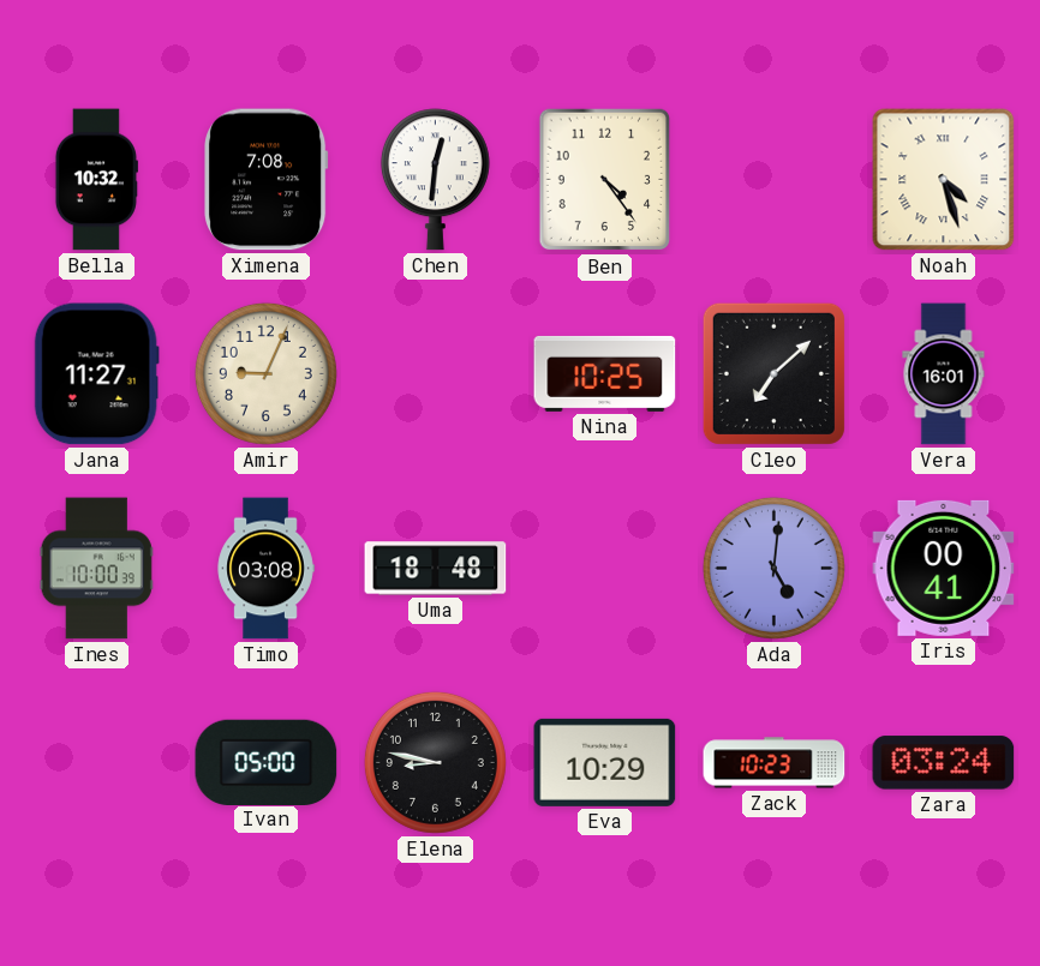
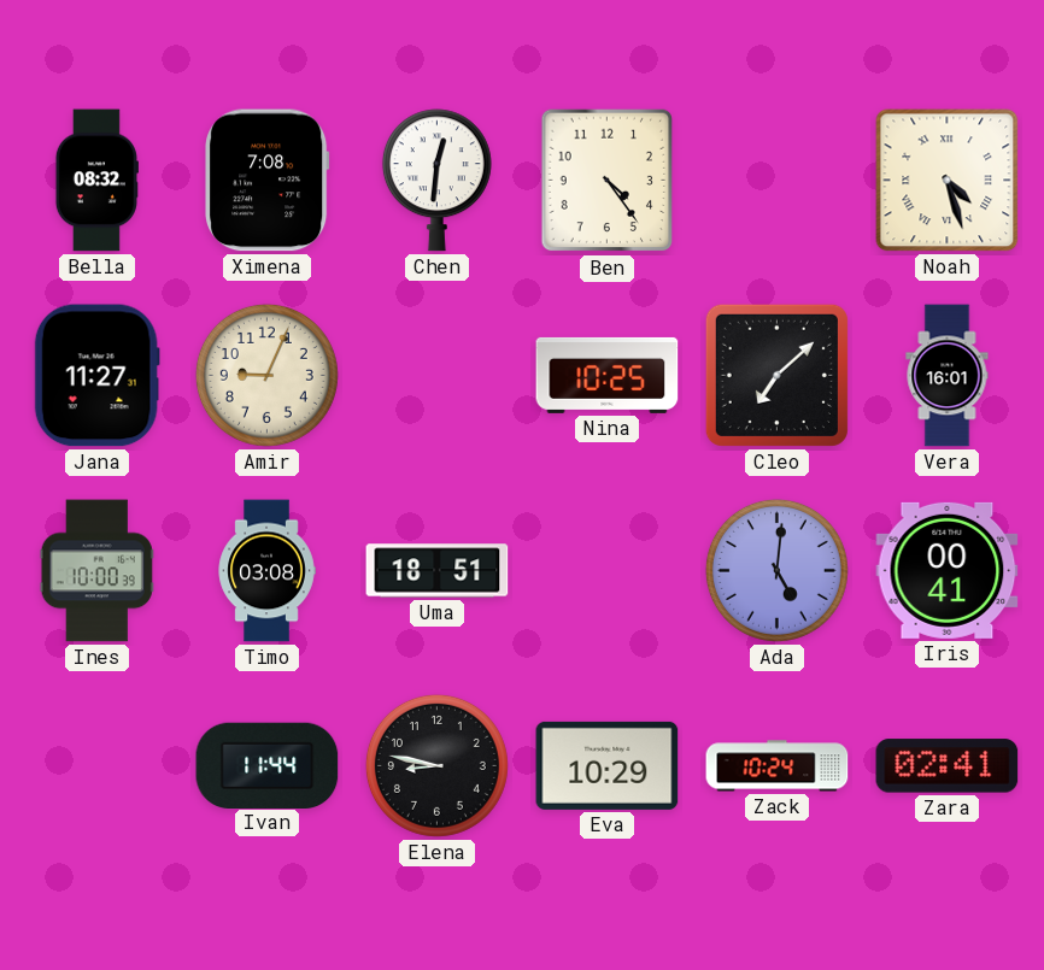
Bella: 10:32 -> 08:32 (96, 181)
Uma: 18:48 -> 18:51 (438, 571)
Ivan: 05:00 -> 11:44 (268, 765)
Zack: 10:23 -> 10:24 (778, 766)
Zara: 03:24 -> 02:41 (948, 766)
